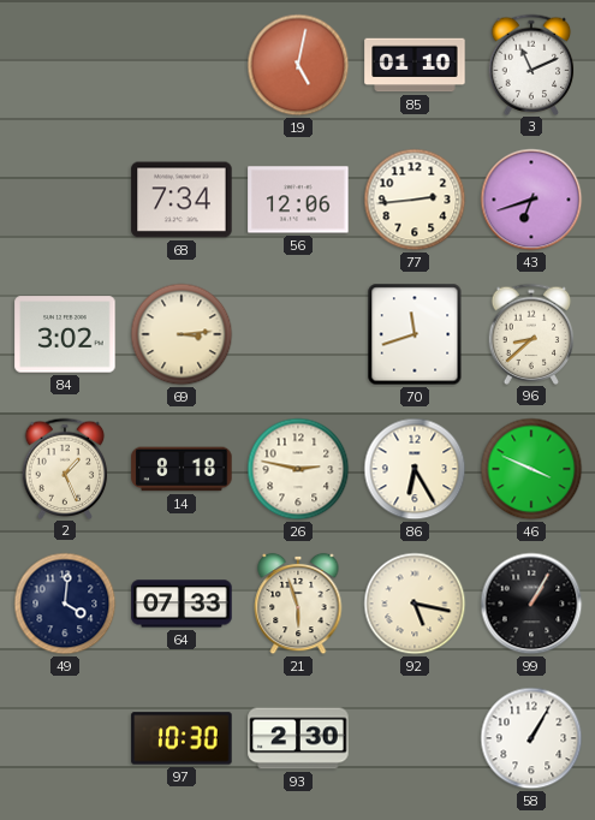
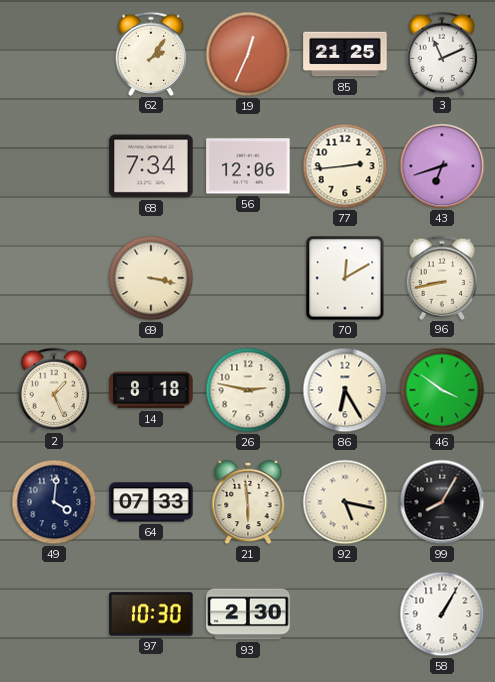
62: none -> 2:06 (151, 53)
19: 5:02 -> 12:34 (248, 54)
85: 01:10 -> 21:25 (345, 54)
84: 3:02 -> none (65, 334)
69: 3:14 -> 3:17 (151, 278)
70: 11:42 -> 12:10 (345, 278)
96: 8:38 -> 8:43 (442, 277)
46: 3:49 -> 3:51 (442, 390)
21: 5:57 -> 5:59 (248, 502)
99: 1:05 -> 8:05 (442, 502)
